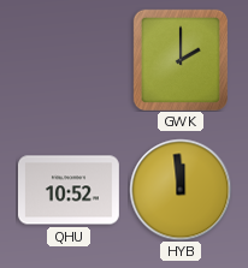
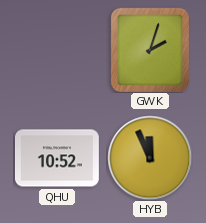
GWK: 2:00 -> 2:03 (149, 49)
HYB: 11:59 -> 11:56 (150, 158)
